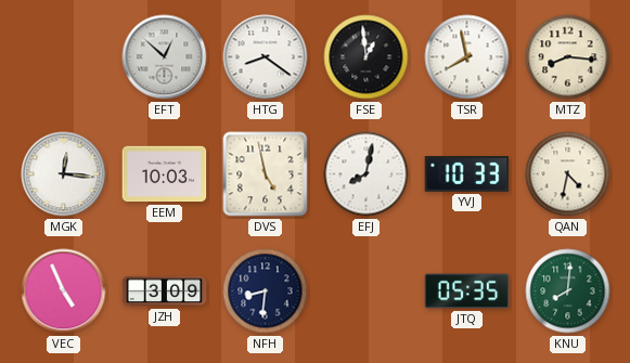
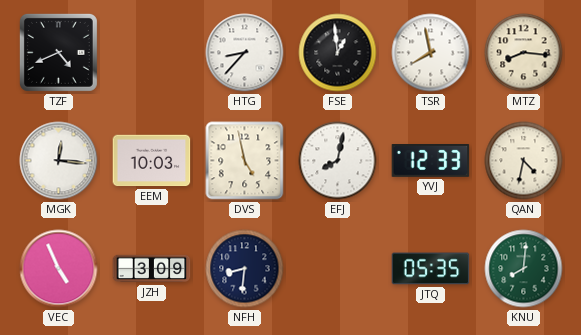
TZF: none -> 4:41 (58, 52)
EFT: 12:52 -> none (165, 57)
HTG: 8:21 -> 8:37 (245, 53)
YVJ: 10:33 -> 12:33 (431, 161)
